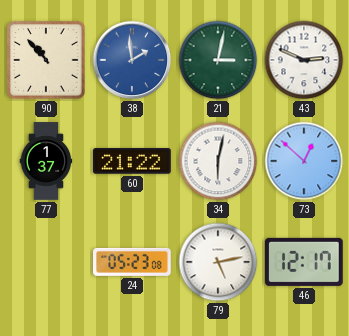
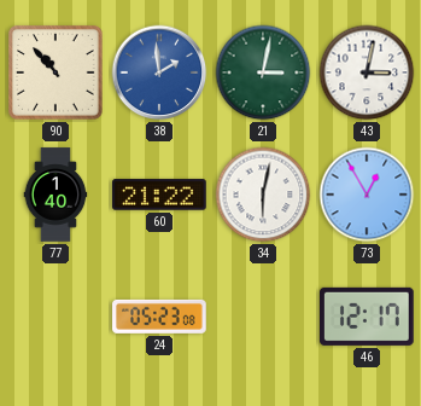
43: 2:49 -> 3:02 (367, 72)
77: 1:37 -> 1:40 (55, 195)
73: 12:52 -> 12:55 (367, 195)
79: 5:13 -> none (218, 262)
